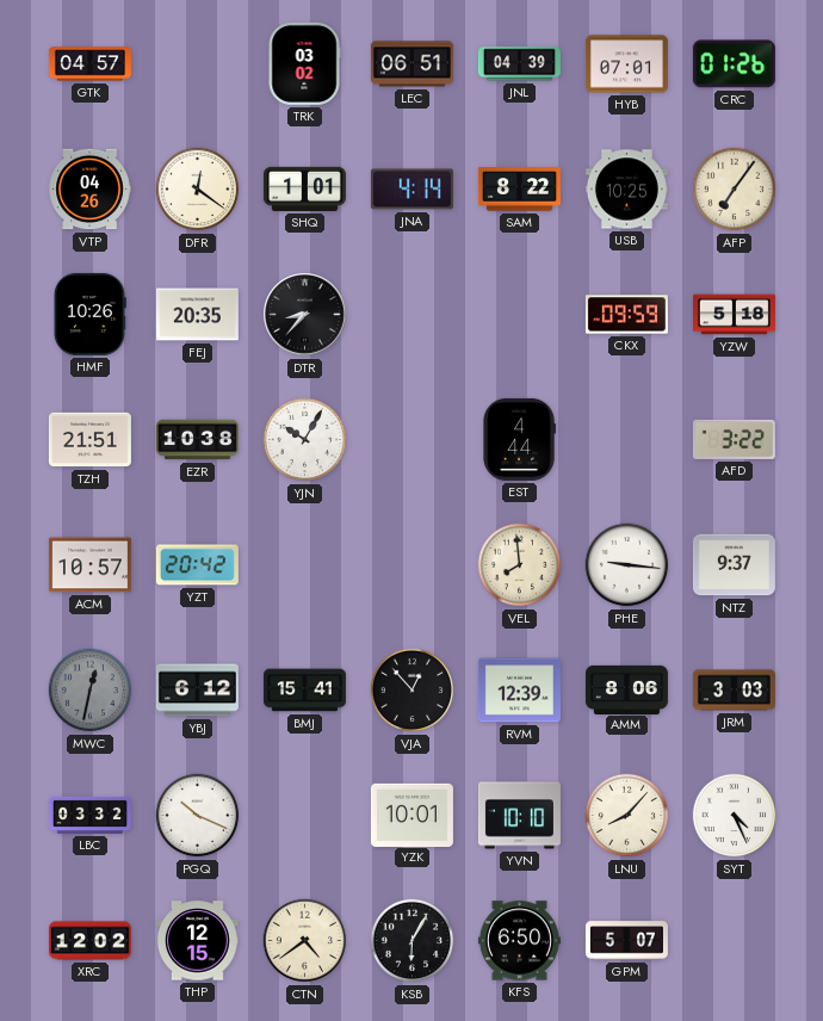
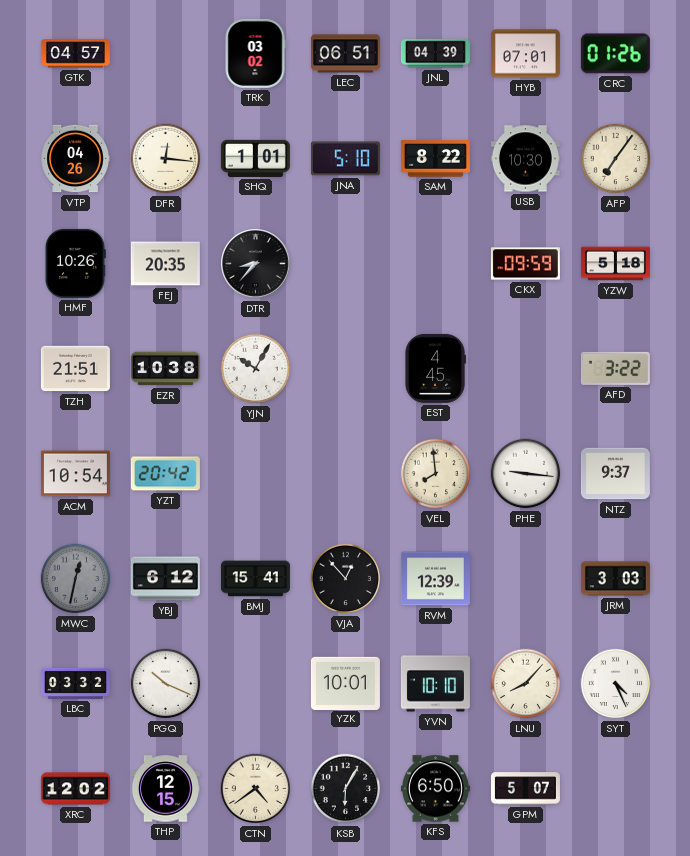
DFR: 12:21 -> 12:16 (166, 159)
JNA: 4:14 -> 5:10 (345, 159)
USB: 10:25 -> 10:30 (525, 159)
EST: 4:44 -> 4:45 (435, 368)
ACM: 10:57 -> 10:54 (75, 474)
AMM: 8:06 -> none (626, 689)
